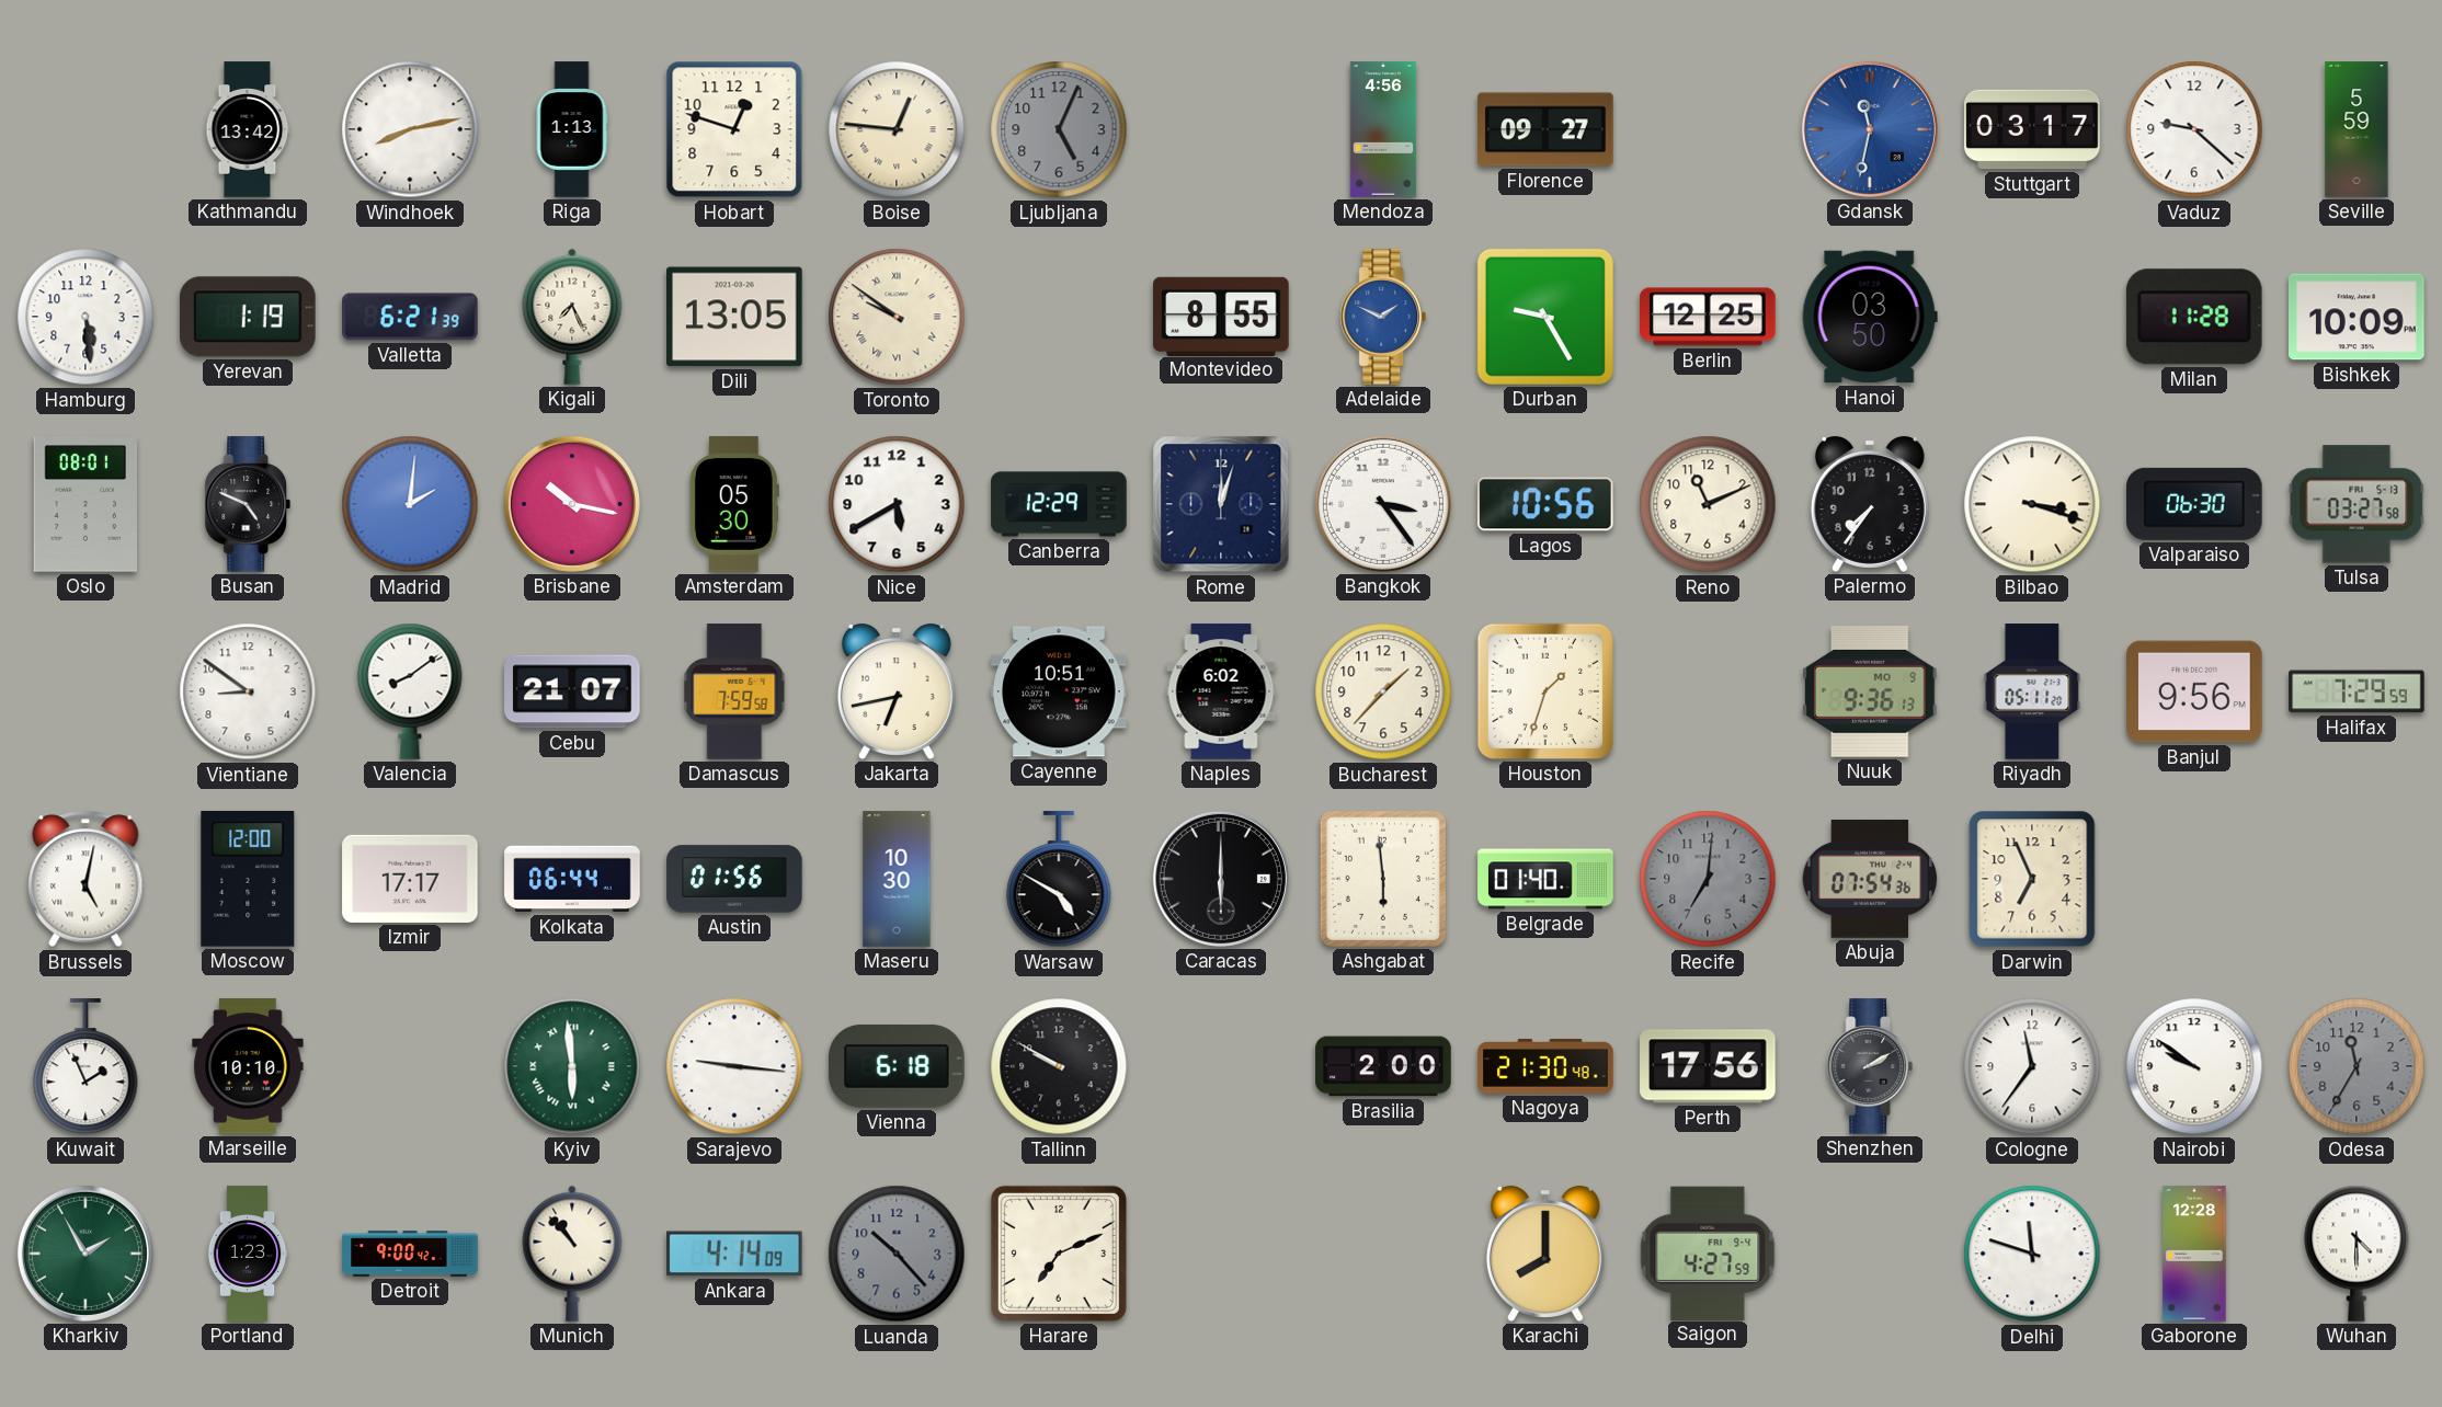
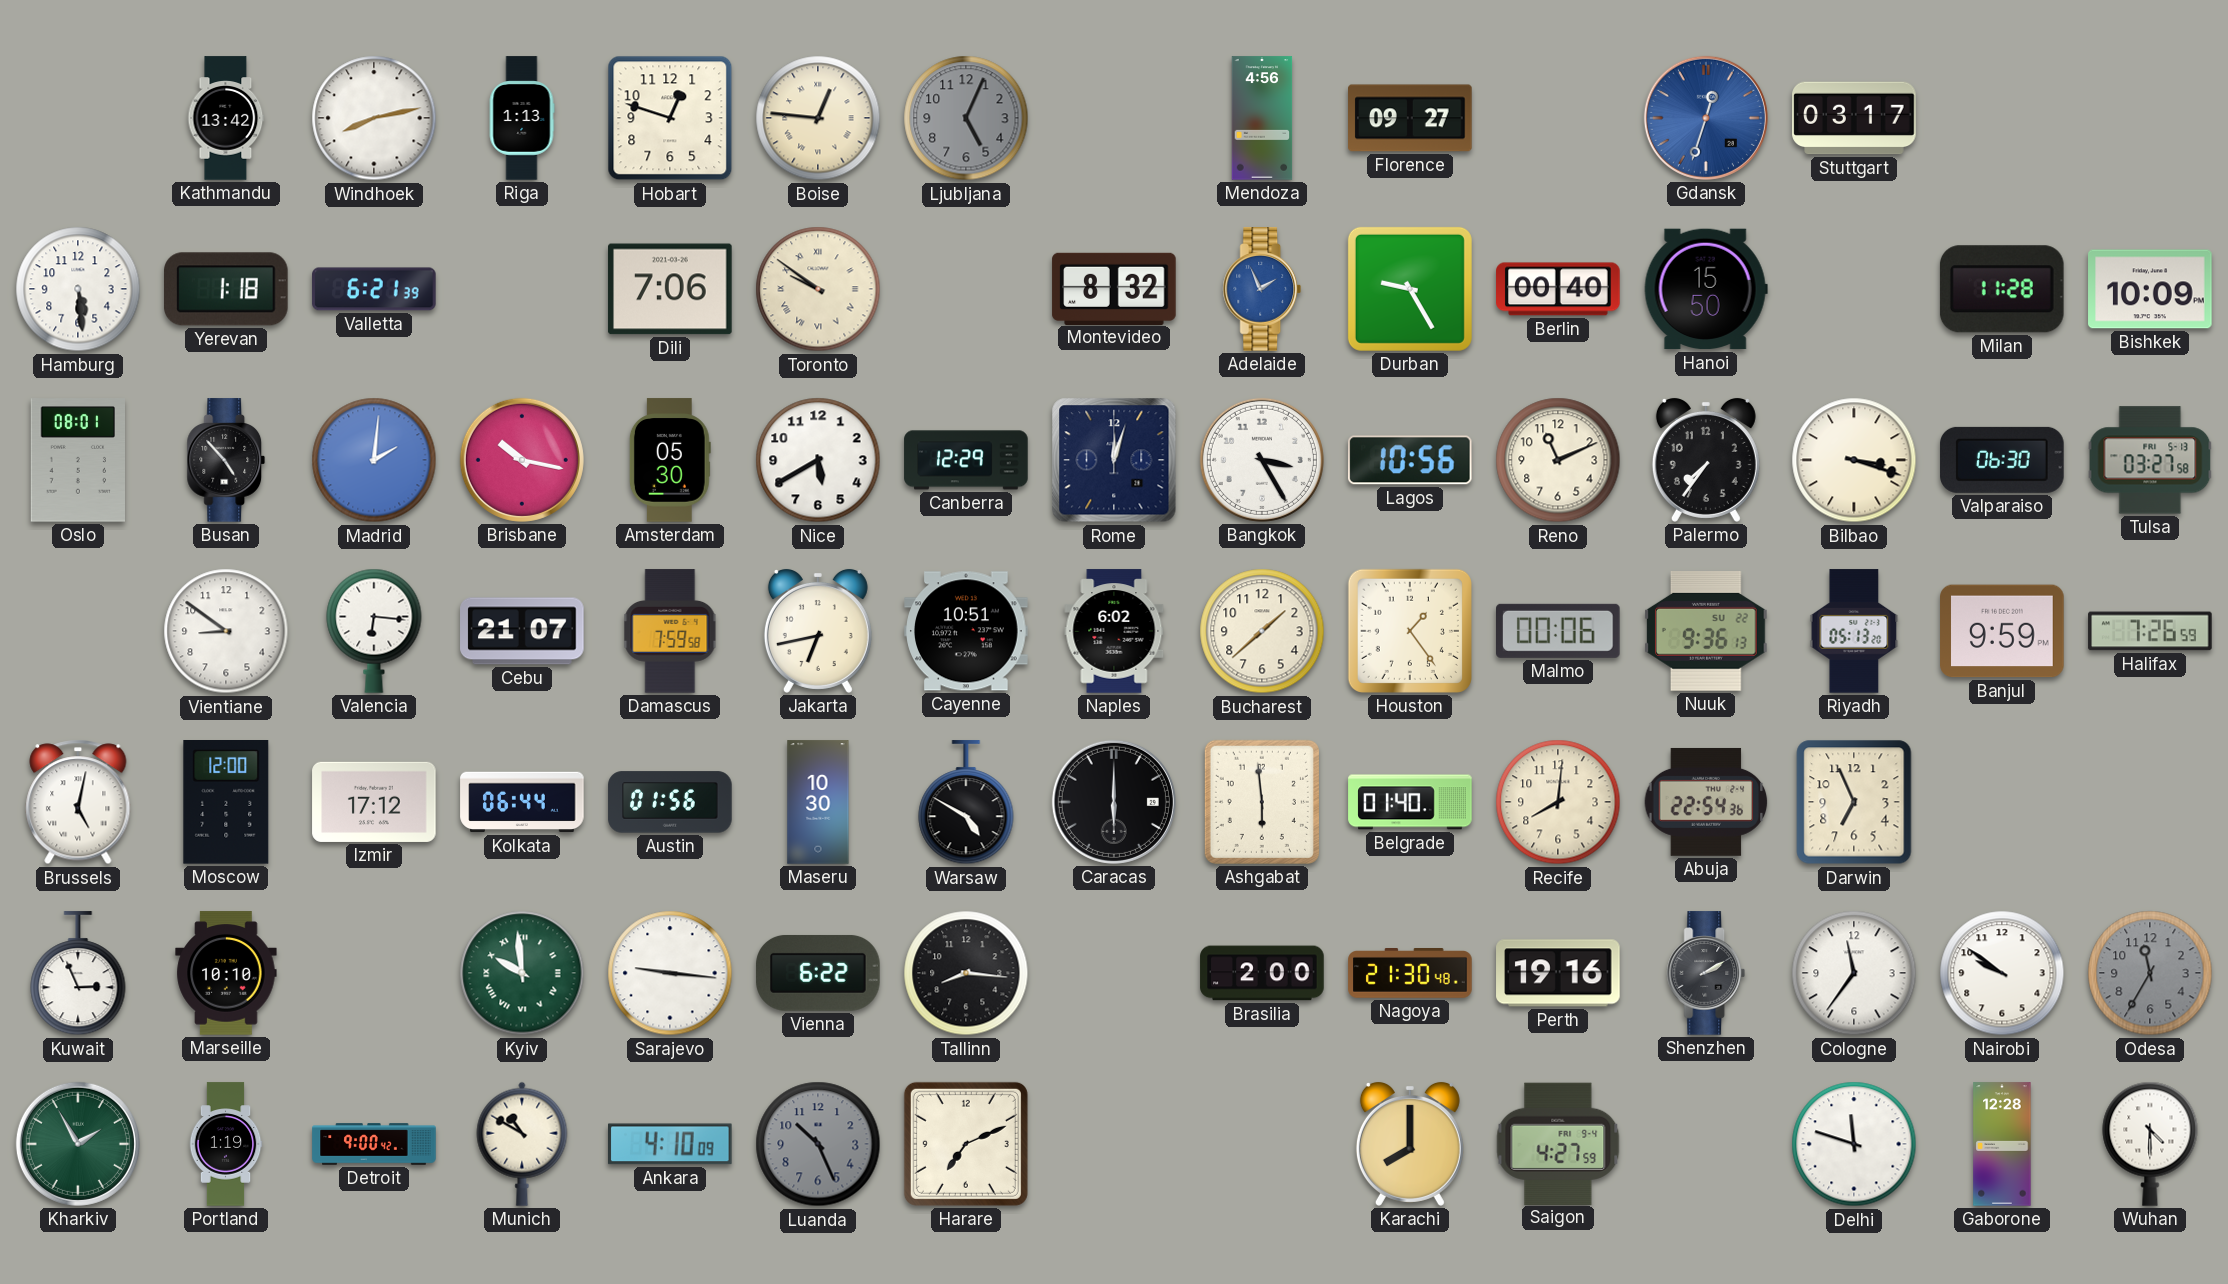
Gdansk: 11:32 -> 12:33 (1706, 118)
Vaduz: 9:22 -> none (2194, 129)
Seville: 5:59 -> none (2357, 129)
Yerevan: 1:19 -> 1:18 (227, 289)
Kigali: 7:26 -> none (572, 317)
Dili: 13:05 -> 7:06 (670, 289)
Montevideo: 8:55 -> 8:32 (1114, 288)
Adelaide: 1:49 -> 1:56 (1262, 289)
Berlin: 12:25 -> 00:40 (1558, 289)
Hanoi: 03:50 -> 15:50 (1706, 289)
Busan: 4:49 -> 4:53 (226, 460)
Bangkok: 3:24 -> 3:25 (1262, 460)
Valencia: 8:09 -> 6:16 (374, 631)
Bucharest: 1:37 -> 1:38 (1262, 631)
Houston: 1:33 -> 1:24 (1410, 631)
Malmo: none -> 00:06 (1559, 631)
Nuuk date: MO 9 -> SU 22 (1707, 631)
Riyadh: 05:11 -> 05:13 (1854, 631)
Banjul: 9:56 -> 9:59 (2002, 631)
Halifax: 7:29 -> 7:26 (2150, 631)
Izmir: 17:17 -> 17:12 (374, 802)
Recife: 7:01 -> 8:01 (1558, 802)
Recife dial: grey -> cream (1558, 802)
Abuja: 07:54 -> 22:54 (1706, 802)
Kuwait: 1:56 -> 2:56 (78, 974)
Kyiv: 5:59 -> 9:59 (522, 973)
Vienna: 6:18 -> 6:22 (818, 973)
Tallinn: 9:50 -> 8:16 (966, 973)
Perth: 17:56 -> 19:16 (1558, 973)
Portland: 1:23 -> 1:19 (226, 1144)
Munich: 10:53 -> 10:50 (522, 1144)
Ankara: 4:14 -> 4:10 (671, 1144)
Luanda: 10:23 -> 10:26 (818, 1144)
